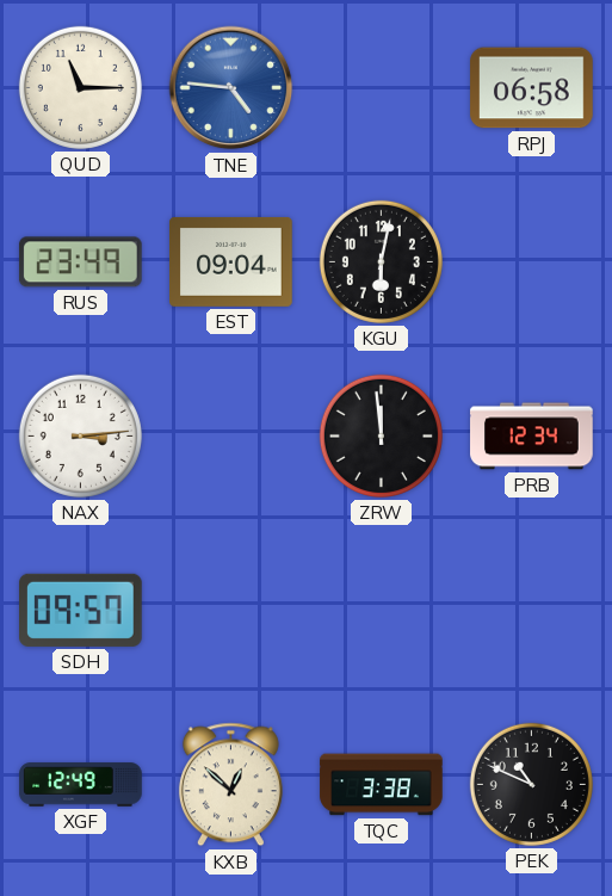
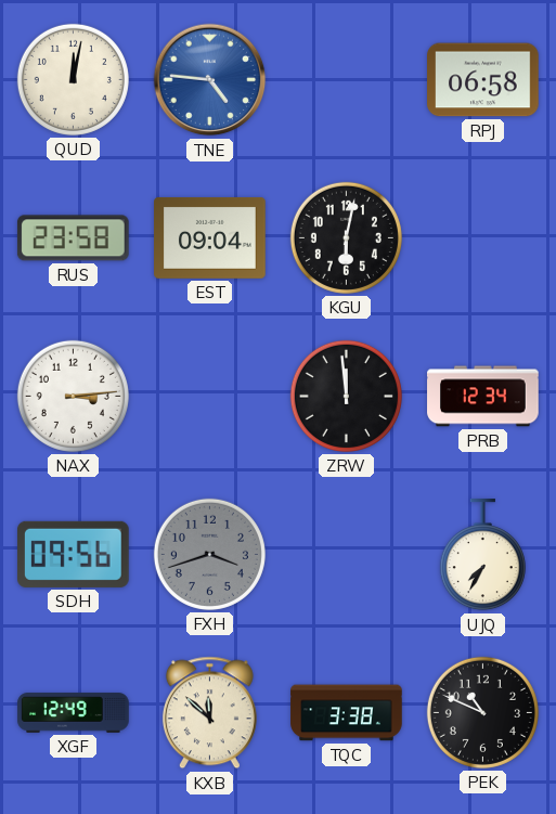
QUD: 11:15 -> 12:02 (73, 79)
RUS: 23:49 -> 23:58 (74, 238)
SDH: 09:57 -> 09:56 (74, 554)
FXH: none -> 3:42 (209, 554)
UJQ: none -> 7:35 (482, 555)
KXB: 12:52 -> 11:52 (209, 713)
